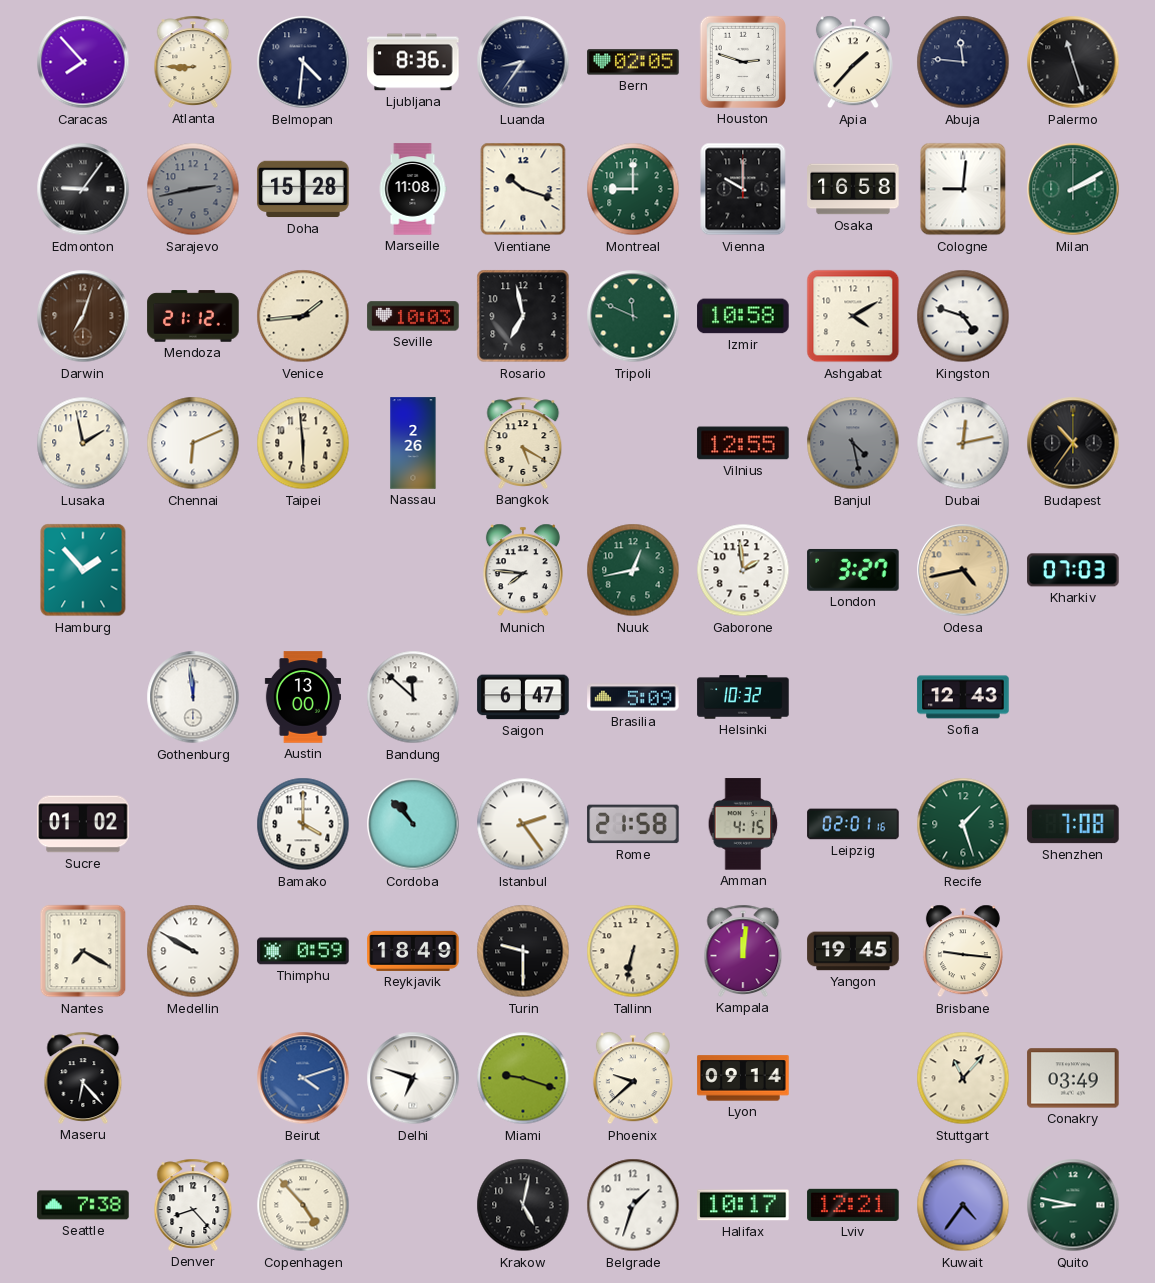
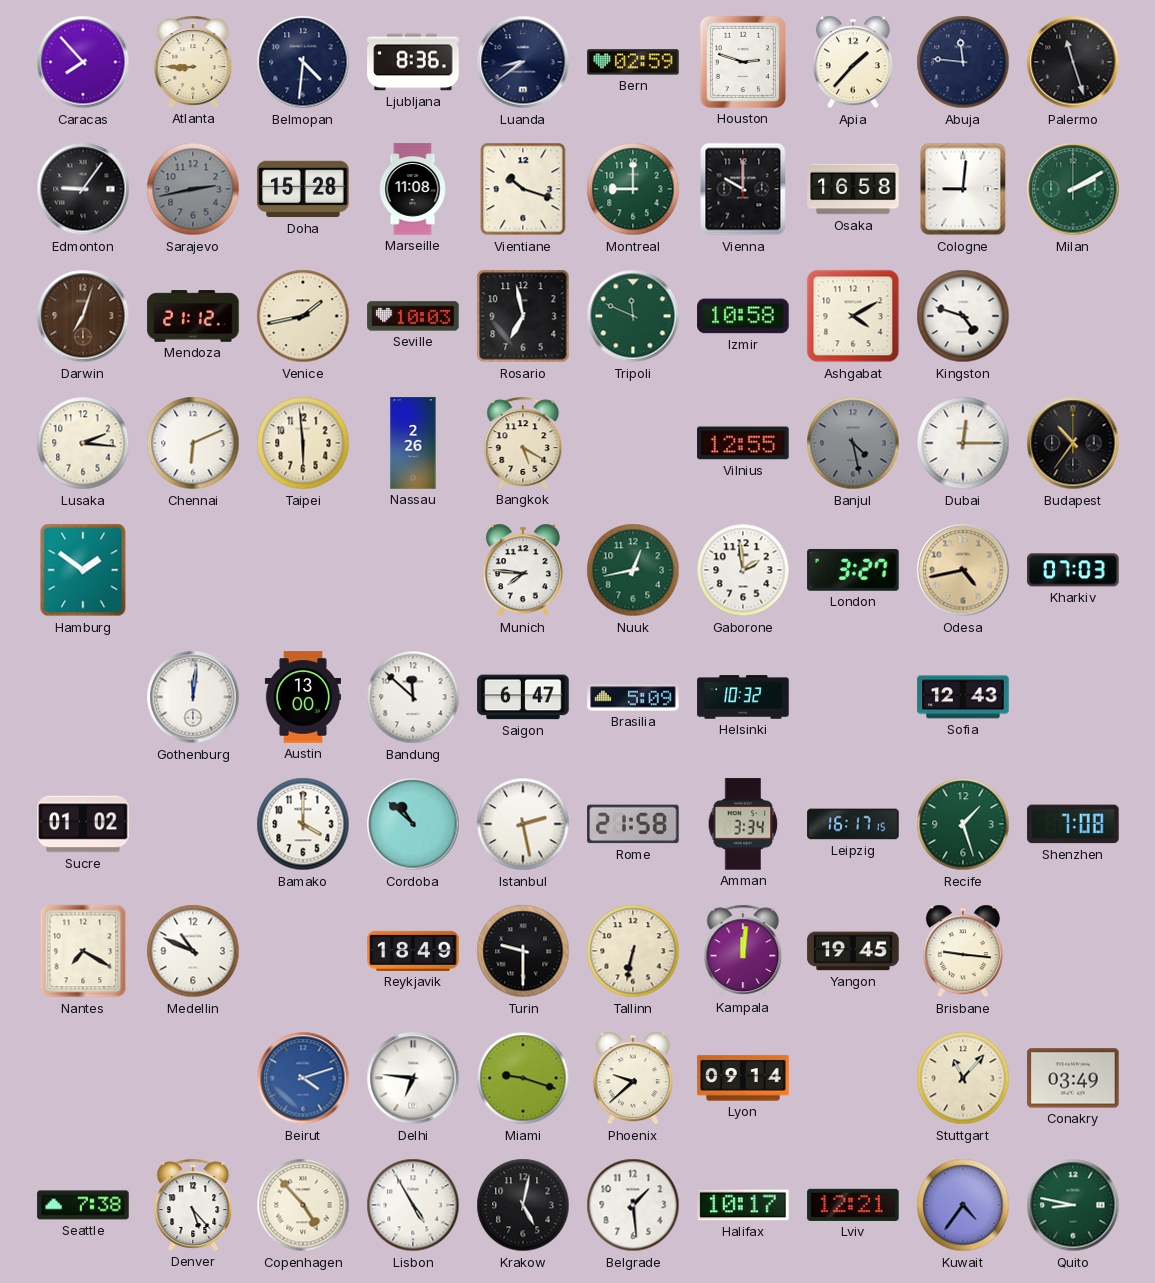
Luanda: 8:36 -> 8:39 (523, 62)
Bern: 02:05 -> 02:59 (633, 62)
Venice: 1:44 -> 1:43 (303, 316)
Lusaka: 1:58 -> 2:16 (83, 443)
Dubai: 12:13 -> 12:15 (963, 443)
Hamburg: 1:53 -> 1:51 (83, 570)
Gothenburg: 11:59 -> 12:01 (193, 697)
Cordoba: 10:53 -> 10:52 (413, 824)
Istanbul: 2:24 -> 2:28 (523, 824)
Amman: 4:15 -> 3:34 (743, 824)
Leipzig: 02:01 -> 16:17 (853, 824)
Medellin: 9:50 -> 10:49 (193, 951)
Thimphu: 0:59 -> none (303, 951)
Maseru: 6:23 -> none (83, 1078)
Delhi: 6:48 -> 6:46 (413, 1078)
Denver: 8:23 -> 5:23 (193, 1205)
Lisbon: none -> 4:55 (413, 1205)
Belgrade: 1:33 -> 1:29 (633, 1205)
